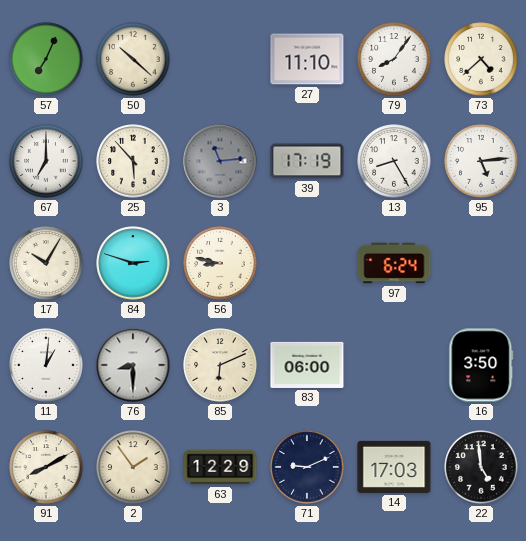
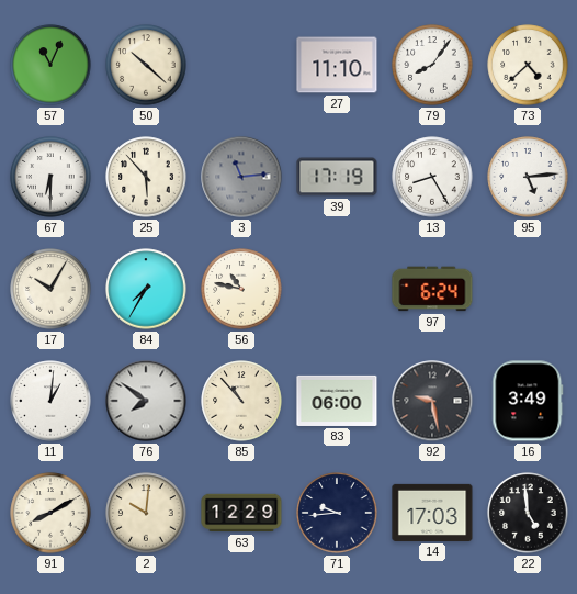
57: 7:04 -> 11:04 (50, 65)
67: 7:00 -> 6:30 (50, 177)
84: 2:48 -> 7:35 (146, 289)
56: 8:47 -> 10:47 (241, 289)
76: 8:30 -> 7:51 (146, 401)
85: 6:11 -> 10:53 (241, 401)
92: none -> 9:28 (432, 401)
16: 3:50 -> 3:49 (528, 401)
2: 1:54 -> 10:01 (146, 513)
71: 9:11 -> 9:44 (337, 513)
